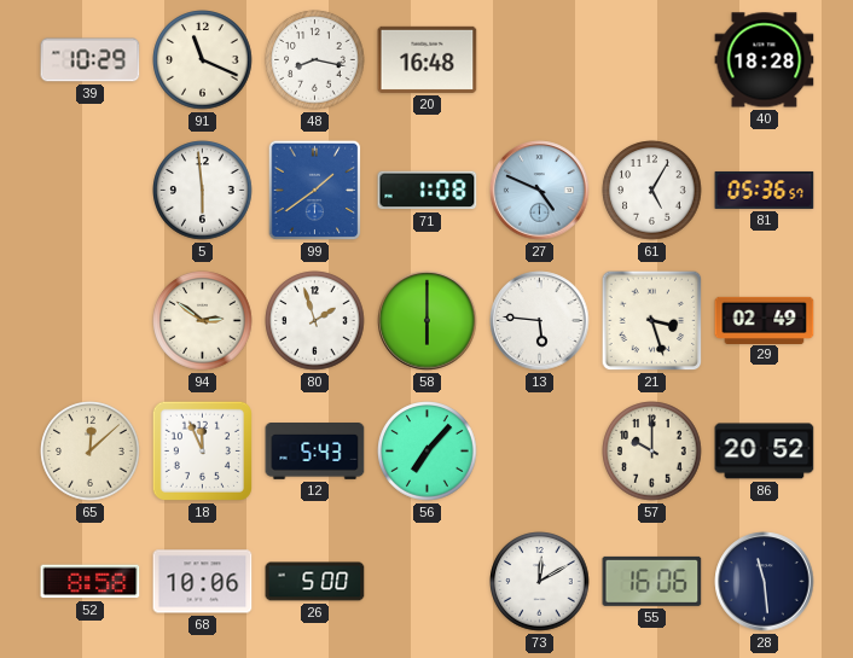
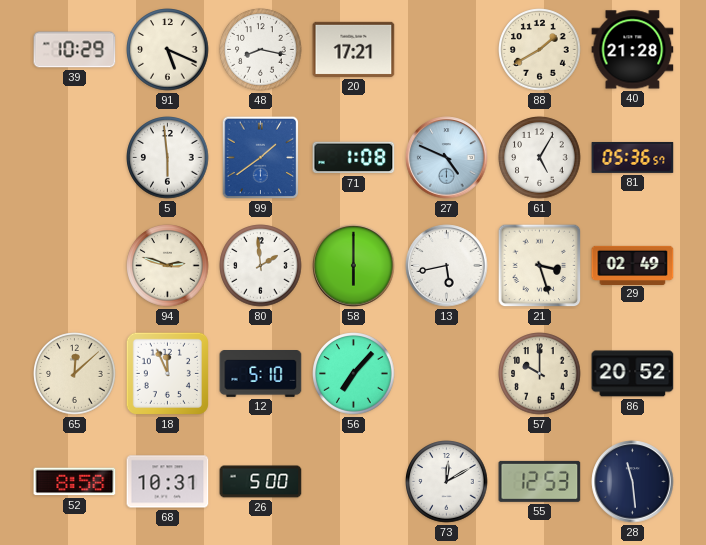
91: 11:19 -> 5:19 (168, 50)
20: 16:48 -> 17:21 (354, 49)
88: none -> 1:40 (540, 50)
40: 18:28 -> 21:28 (633, 50)
94: 2:51 -> 2:48 (168, 266)
80: 1:57 -> 1:59 (261, 266)
13: 5:46 -> 5:43 (447, 266)
12: 5:43 -> 5:10 (261, 374)
68: 10:06 -> 10:31 (168, 482)
55: 16:06 -> 12:53 (540, 481)
